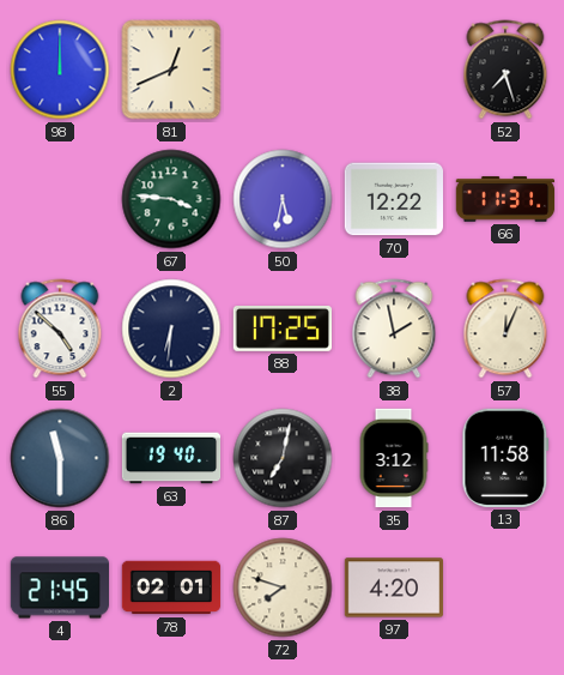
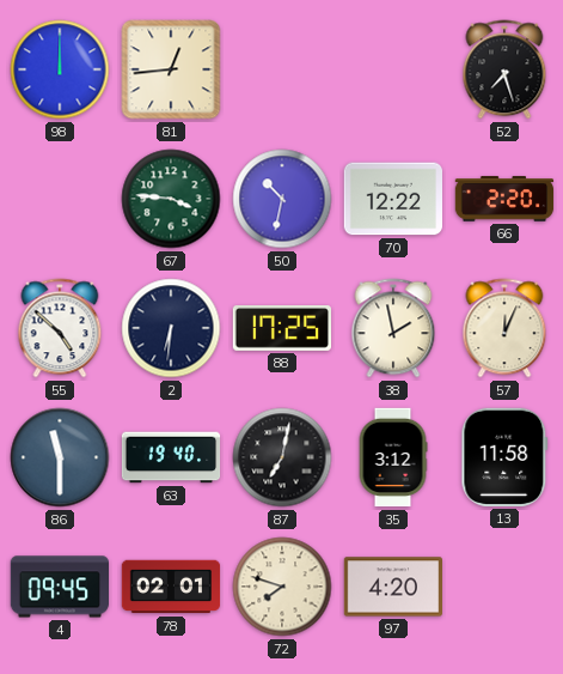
81: 12:41 -> 12:44 (171, 69)
50: 5:32 -> 10:32 (282, 199)
66: 11:31 -> 2:20 (504, 199)
4: 21:45 -> 09:45 (59, 587)
